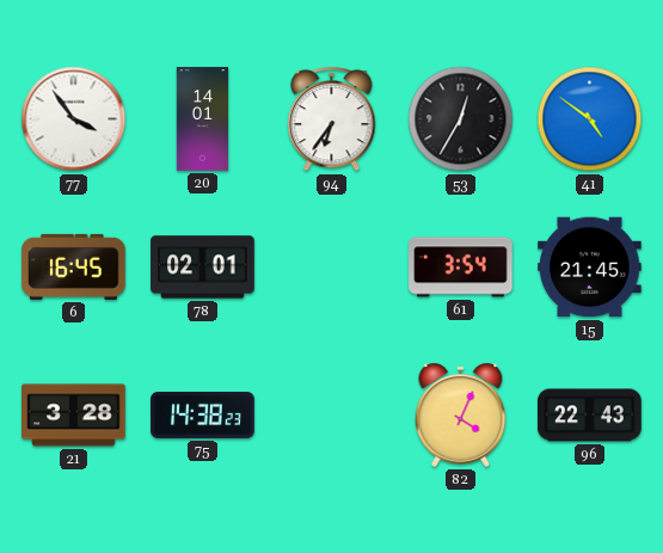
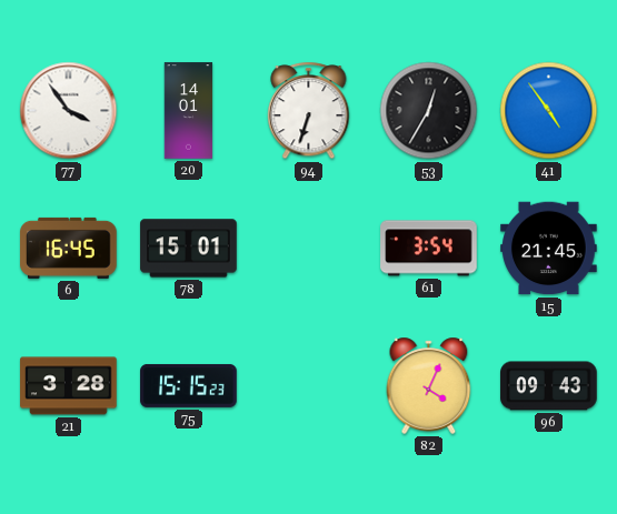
94: 6:36 -> 6:33 (309, 111)
41: 4:51 -> 4:54 (549, 111)
78: 02:01 -> 15:01 (189, 249)
75: 14:38 -> 15:15 (189, 385)
96: 22:43 -> 09:43 (549, 386)
